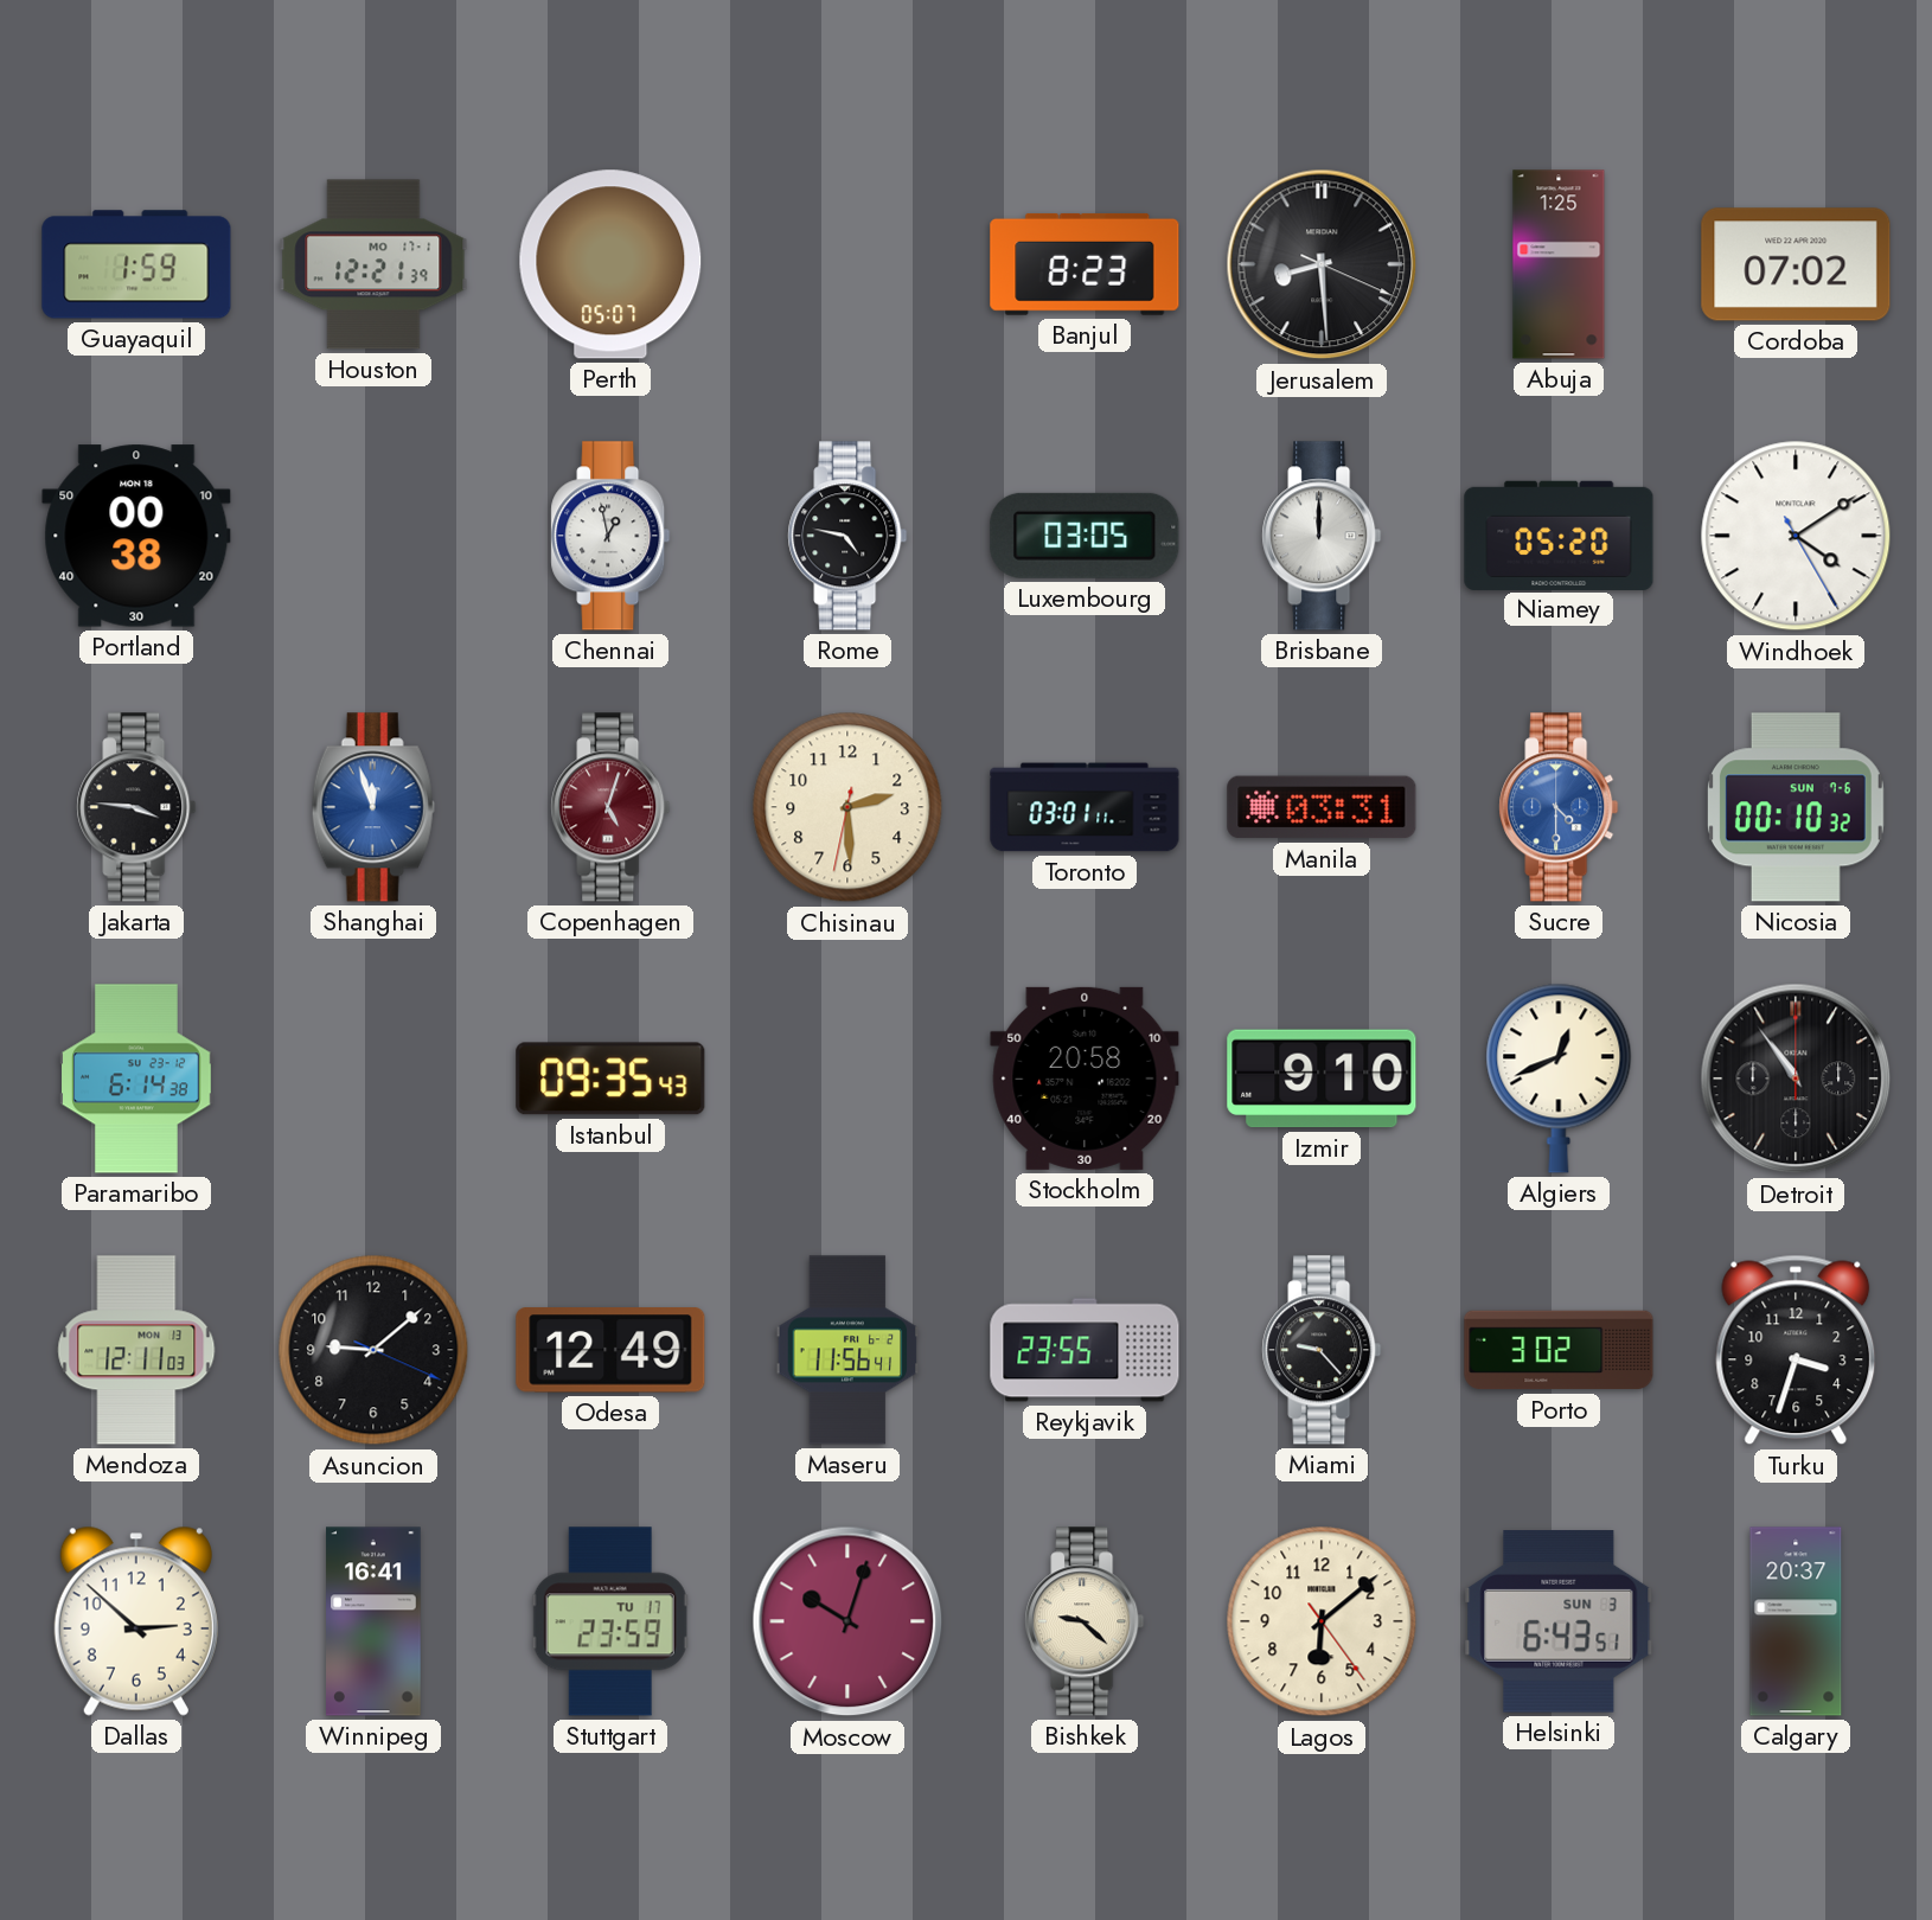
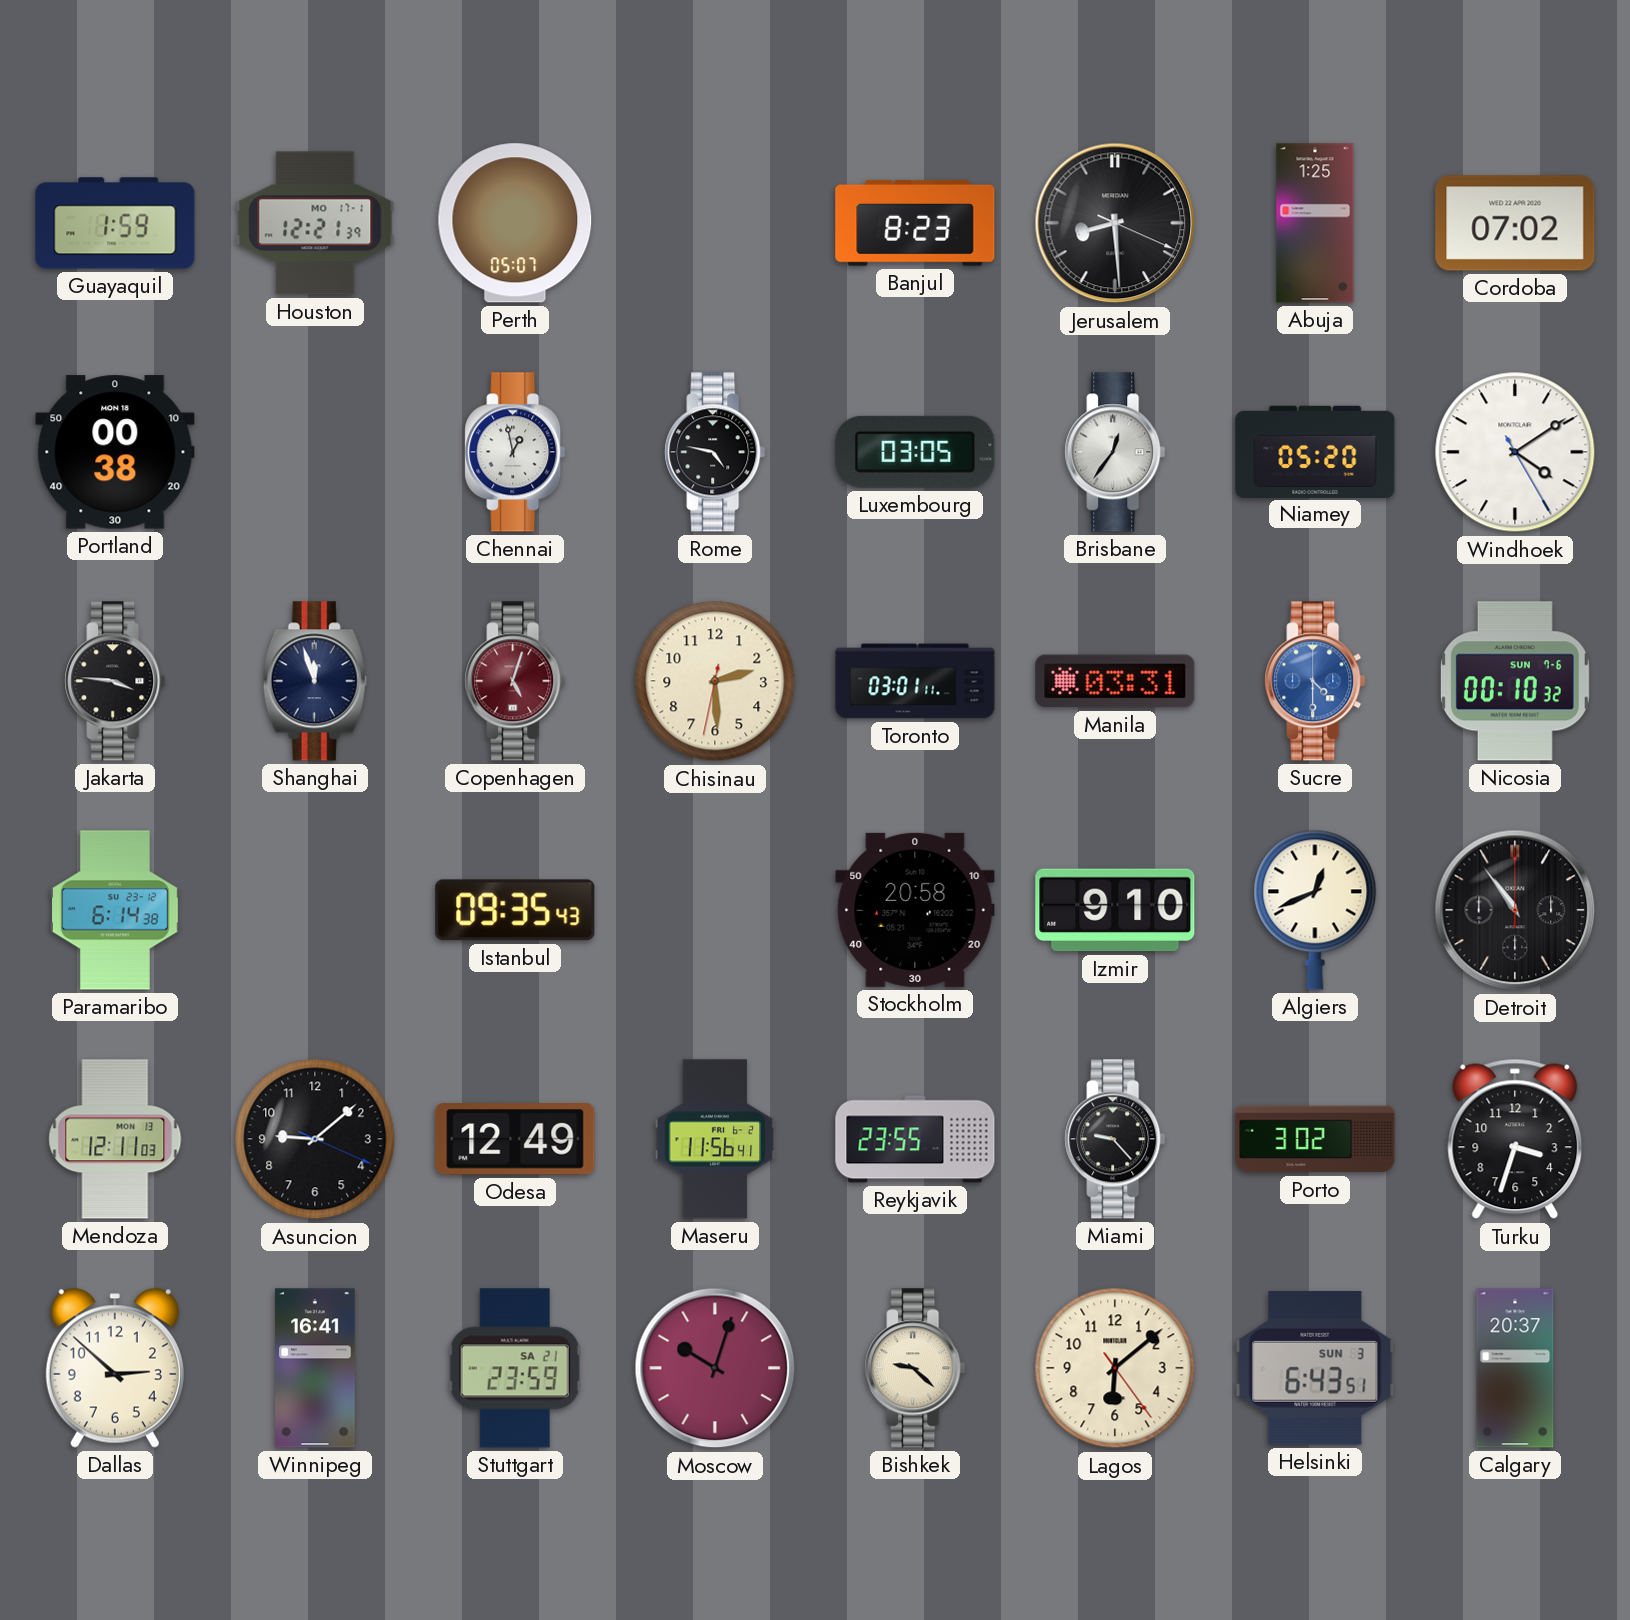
Brisbane: 12:00 -> 12:36 (1115, 452)
Shanghai dial: blue -> navy (315, 681)
Stuttgart date: TU 17 -> SA 21 (515, 1368)
